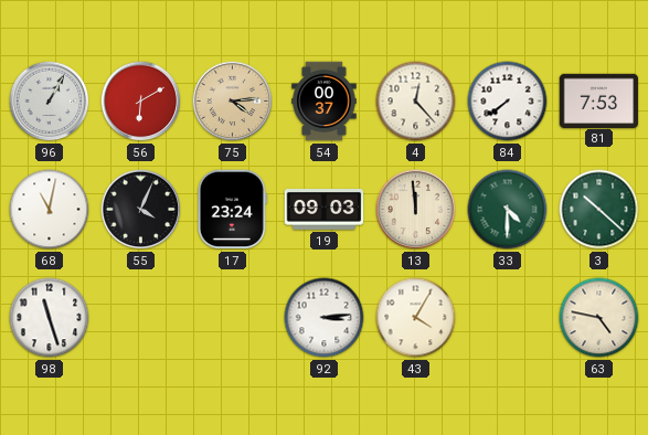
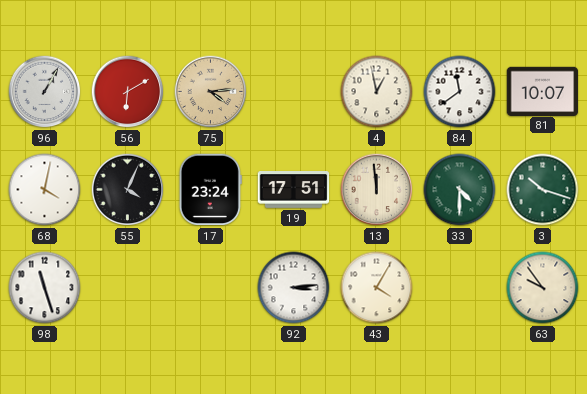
54: 00:37 -> none (325, 102)
4: 12:23 -> 12:58 (377, 92)
84: 7:39 -> 11:39 (460, 92)
81: 7:53 -> 10:07 (543, 91)
68: 11:02 -> 4:02 (45, 190)
19: 09:03 -> 17:51 (294, 190)
3: 10:22 -> 10:18 (543, 190)
63: 4:47 -> 9:54 (543, 288)
